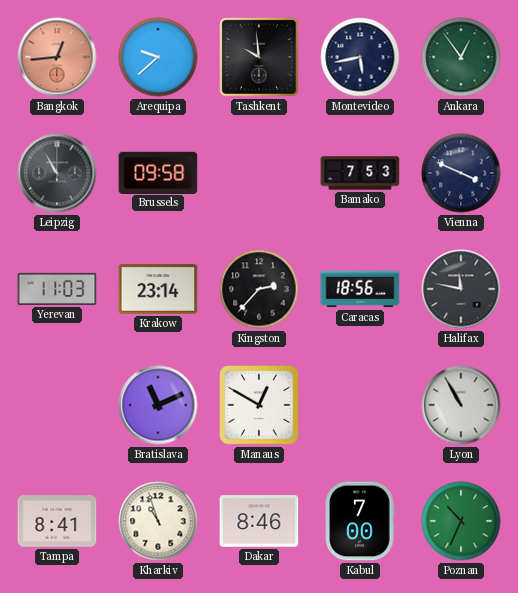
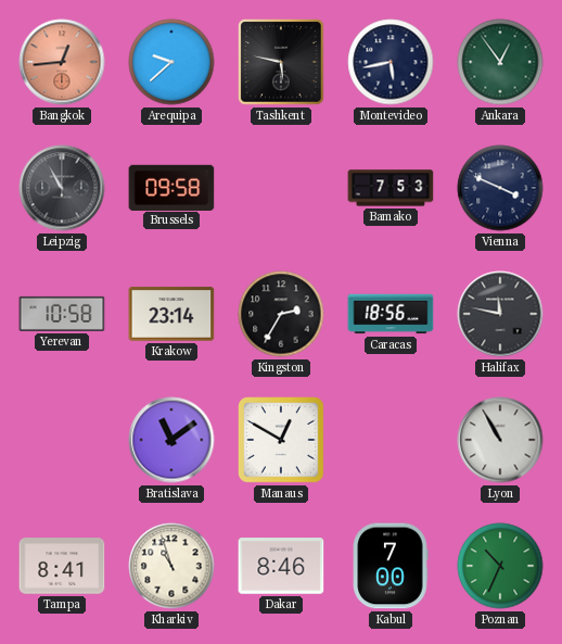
Tashkent: 9:59 -> 5:47 (281, 62)
Yerevan: 11:03 -> 10:58 (62, 314)
Kingston: 2:37 -> 2:35 (281, 314)
Bratislava: 11:11 -> 11:09 (171, 440)
